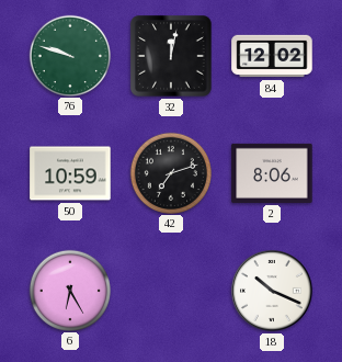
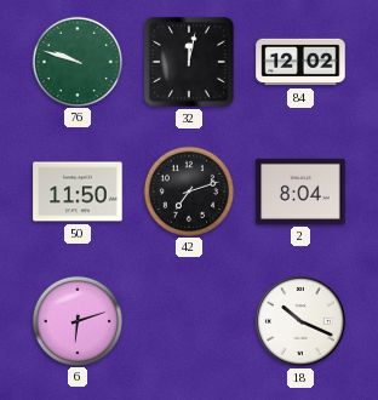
50: 10:59 -> 11:50 (78, 192)
2: 8:06 -> 8:04 (300, 192)
6: 6:25 -> 6:12 (76, 320)
